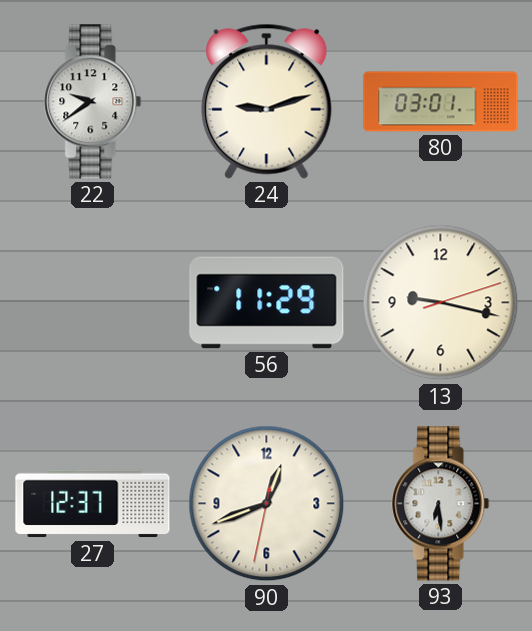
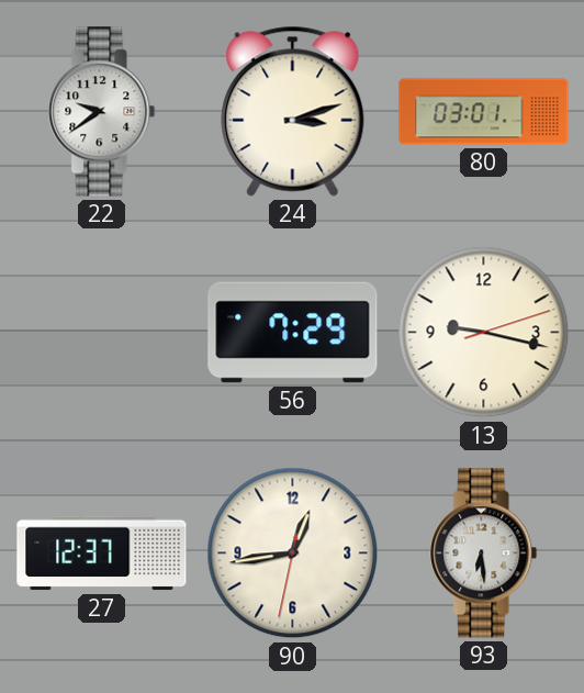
24: 9:12 -> 3:12 (293, 111)
56: 11:29 -> 7:29 (293, 333)
90: 12:41 -> 12:43 (293, 554)
